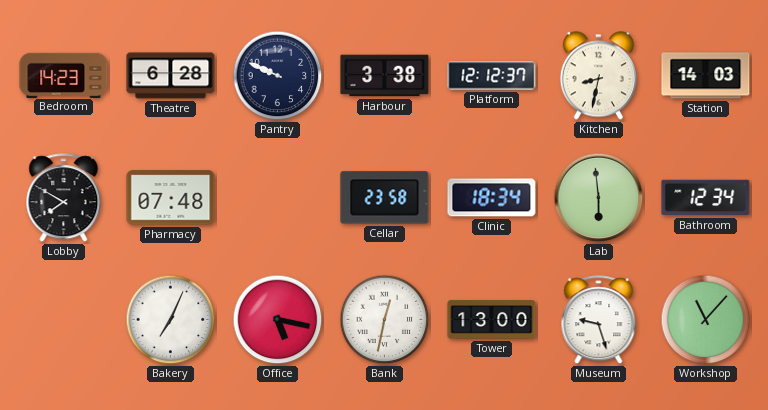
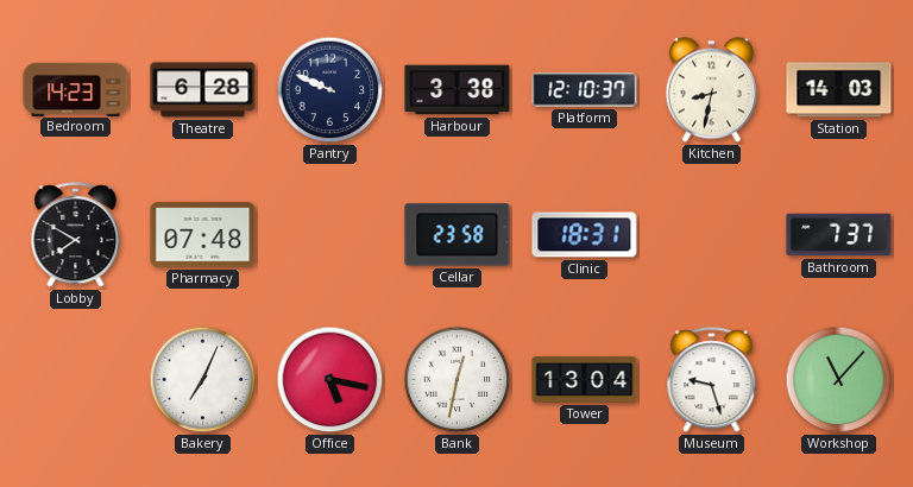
Platform: 12:12 -> 12:10 (585, 90)
Clinic: 18:34 -> 18:31 (585, 235)
Lab: 5:59 -> none (599, 198)
Bathroom: 12:34 -> 7:37 (839, 235)
Tower: 13:00 -> 13:04 (585, 380)
